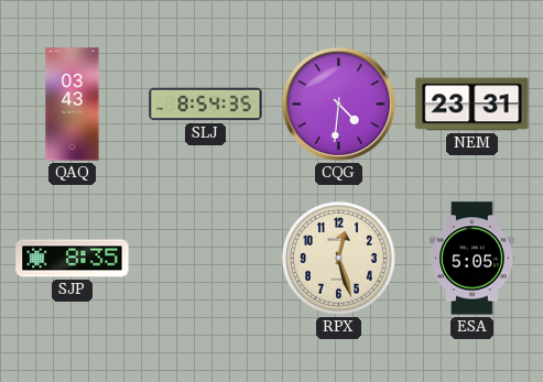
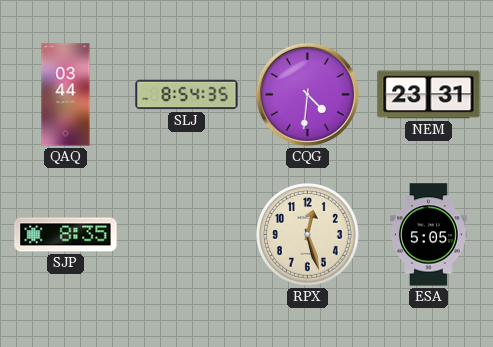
QAQ: 03:43 -> 03:44 (66, 95)
